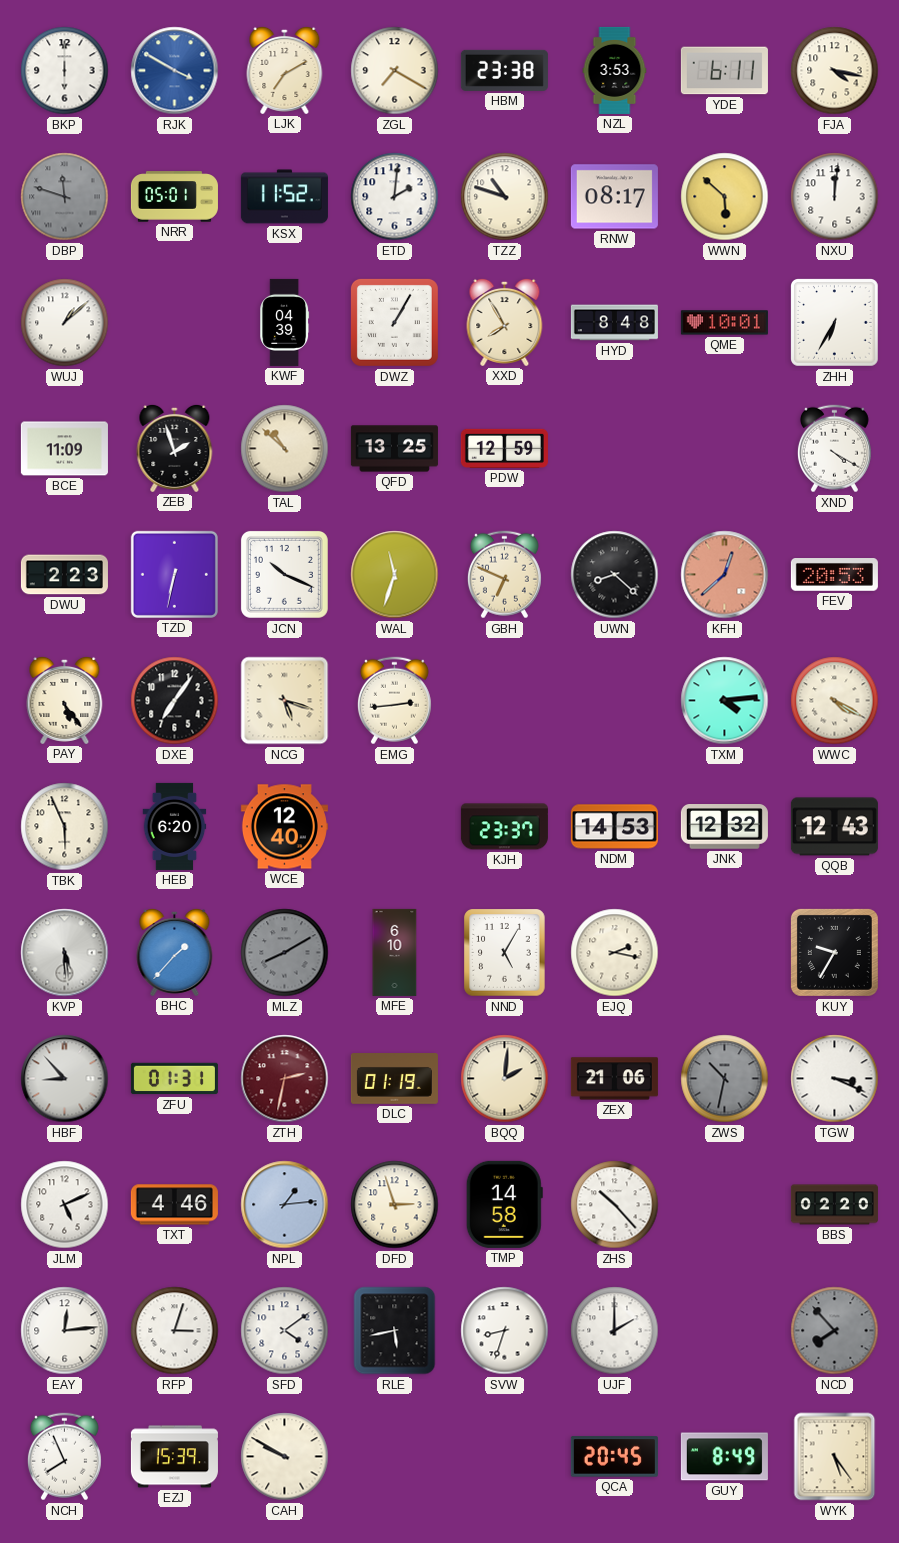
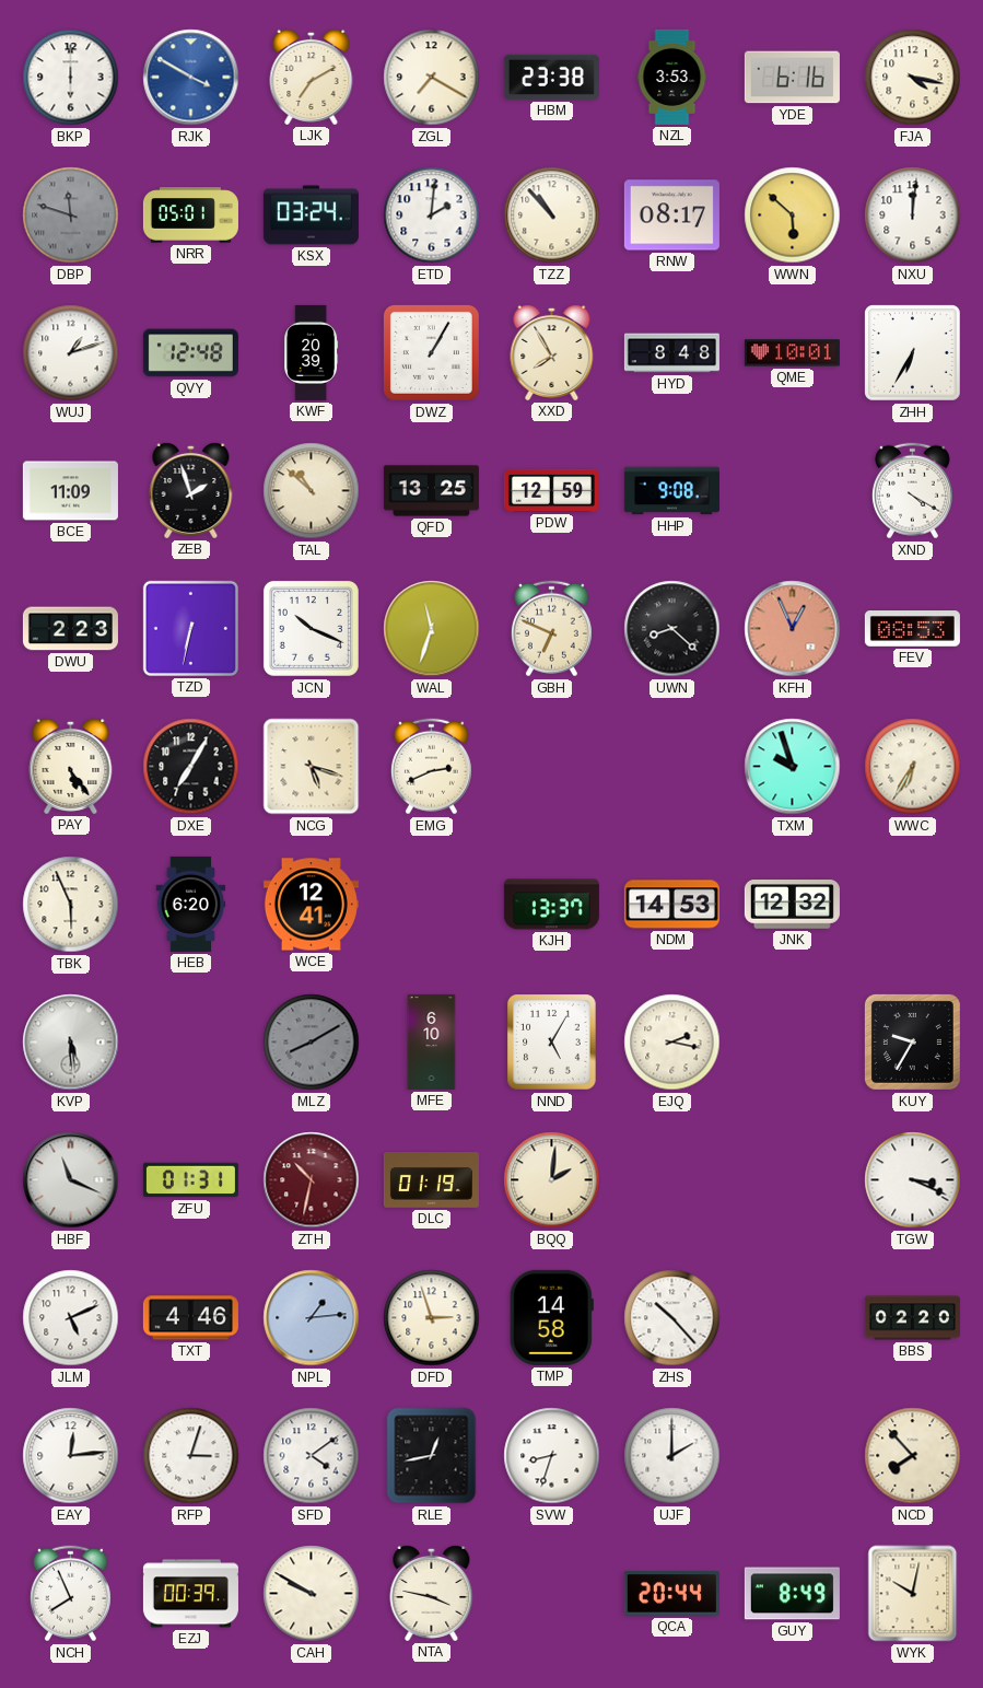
YDE: 6:11 -> 6:16 (792, 78)
KSX: 11:52 -> 03:24 (311, 216)
TZZ: 10:48 -> 10:53 (552, 216)
WUJ: 1:08 -> 1:12 (71, 353)
QVY: none -> 12:48 (190, 353)
KWF: 04:39 -> 20:39 (312, 352)
HHP: none -> 9:08 (671, 491)
KFH: 12:38 -> 12:56 (793, 629)
FEV: 20:53 -> 08:53 (912, 629)
DXE: 7:06 -> 7:05 (191, 767)
EMG: 2:44 -> 2:41 (431, 767)
TXM: 4:14 -> 9:57 (793, 767)
WWC: 4:20 -> 6:35 (913, 767)
WCE: 12:40 -> 12:41 (311, 905)
KJH: 23:37 -> 13:37 (551, 905)
QQB: 12:43 -> none (834, 827)
BHC: 1:37 -> none (175, 952)
HBF: 8:53 -> 11:19 (71, 1180)
ZTH: 2:32 -> 10:32 (312, 1180)
ZEX: 21:06 -> none (614, 1079)
ZWS: 10:32 -> none (725, 1079)
RLE: 5:43 -> 12:43 (432, 1456)
NCD dial: grey -> cream (913, 1456)
EZJ: 15:39 -> 00:39 (190, 1594)
NTA: none -> 3:47 (432, 1593)
QCA: 20:45 -> 20:44 (671, 1594)
WYK: 5:24 -> 10:02 (913, 1594)
